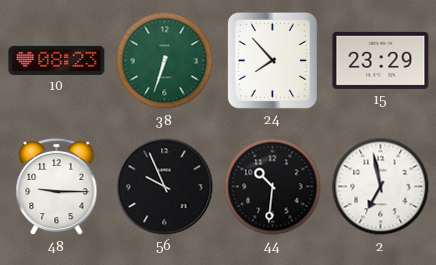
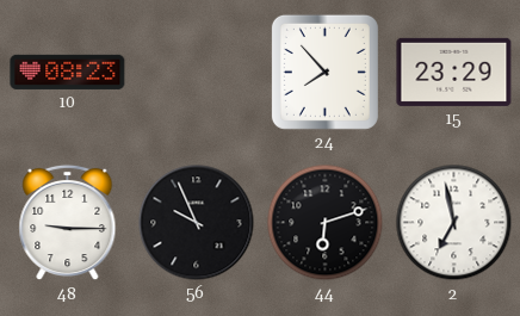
38: 6:33 -> none (165, 61)
44: 10:31 -> 6:12 (326, 223)
